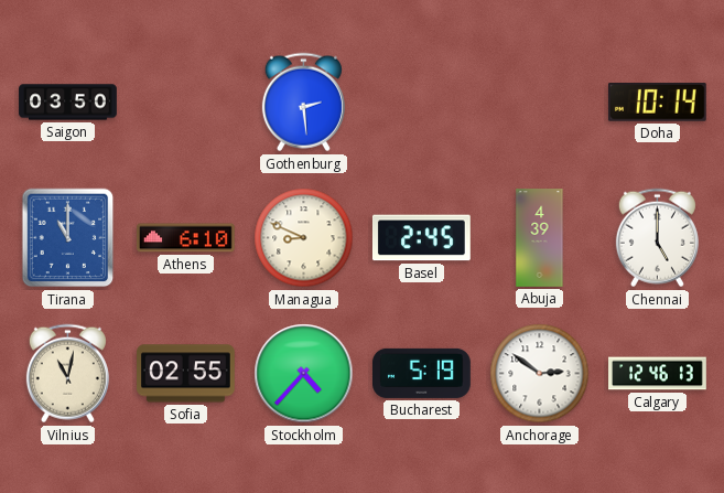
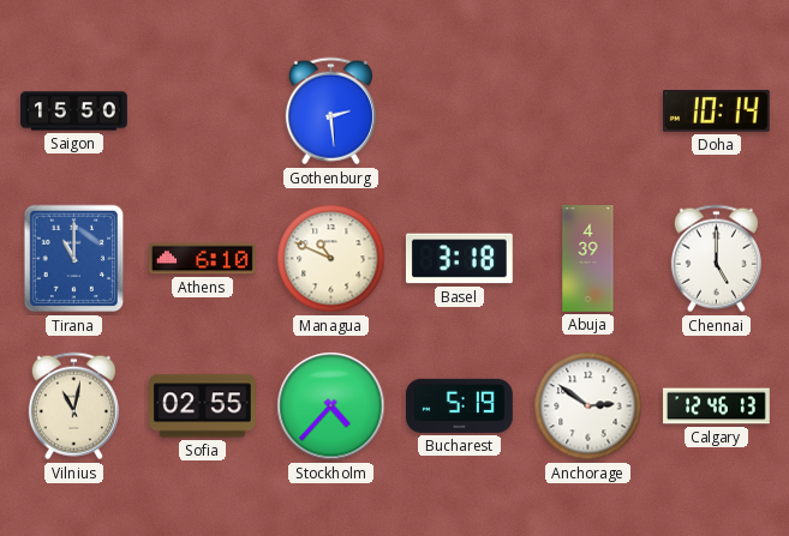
Saigon: 03:50 -> 15:50 (74, 112)
Managua: 8:49 -> 10:49 (331, 259)
Basel: 2:45 -> 3:18 (459, 259)
